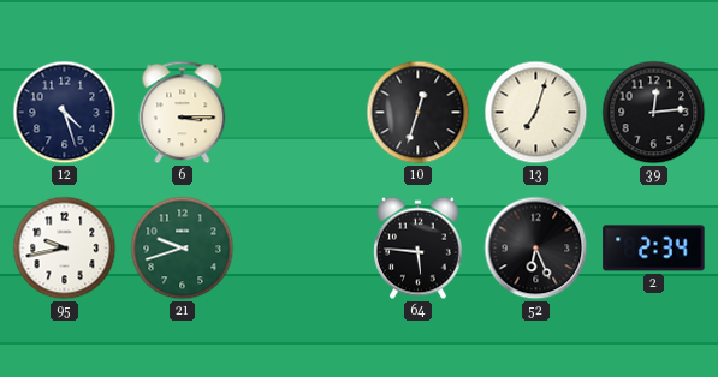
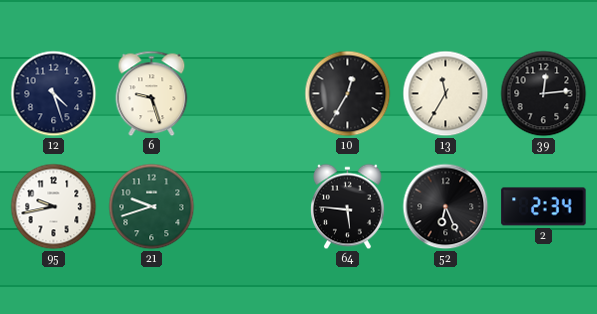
6: 3:15 -> 9:27 (152, 94)
10: 12:33 -> 12:35 (348, 94)
13: 7:03 -> 11:35 (446, 94)
